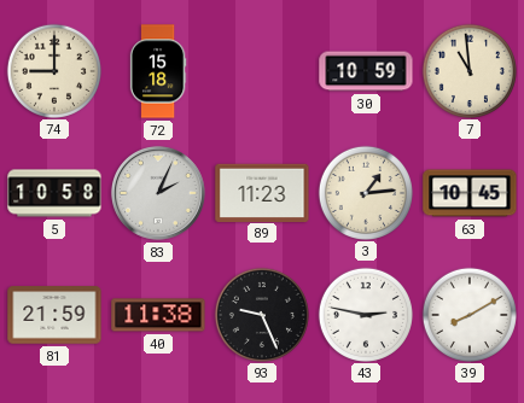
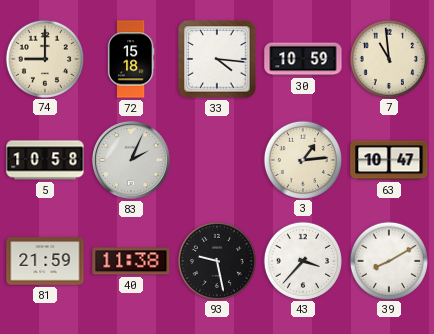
33: none -> 4:16 (217, 59)
89: 11:23 -> none (262, 192)
63: 10:45 -> 10:47 (389, 160)
93: 9:26 -> 9:28 (216, 260)
43: 2:47 -> 3:37 (302, 260)
